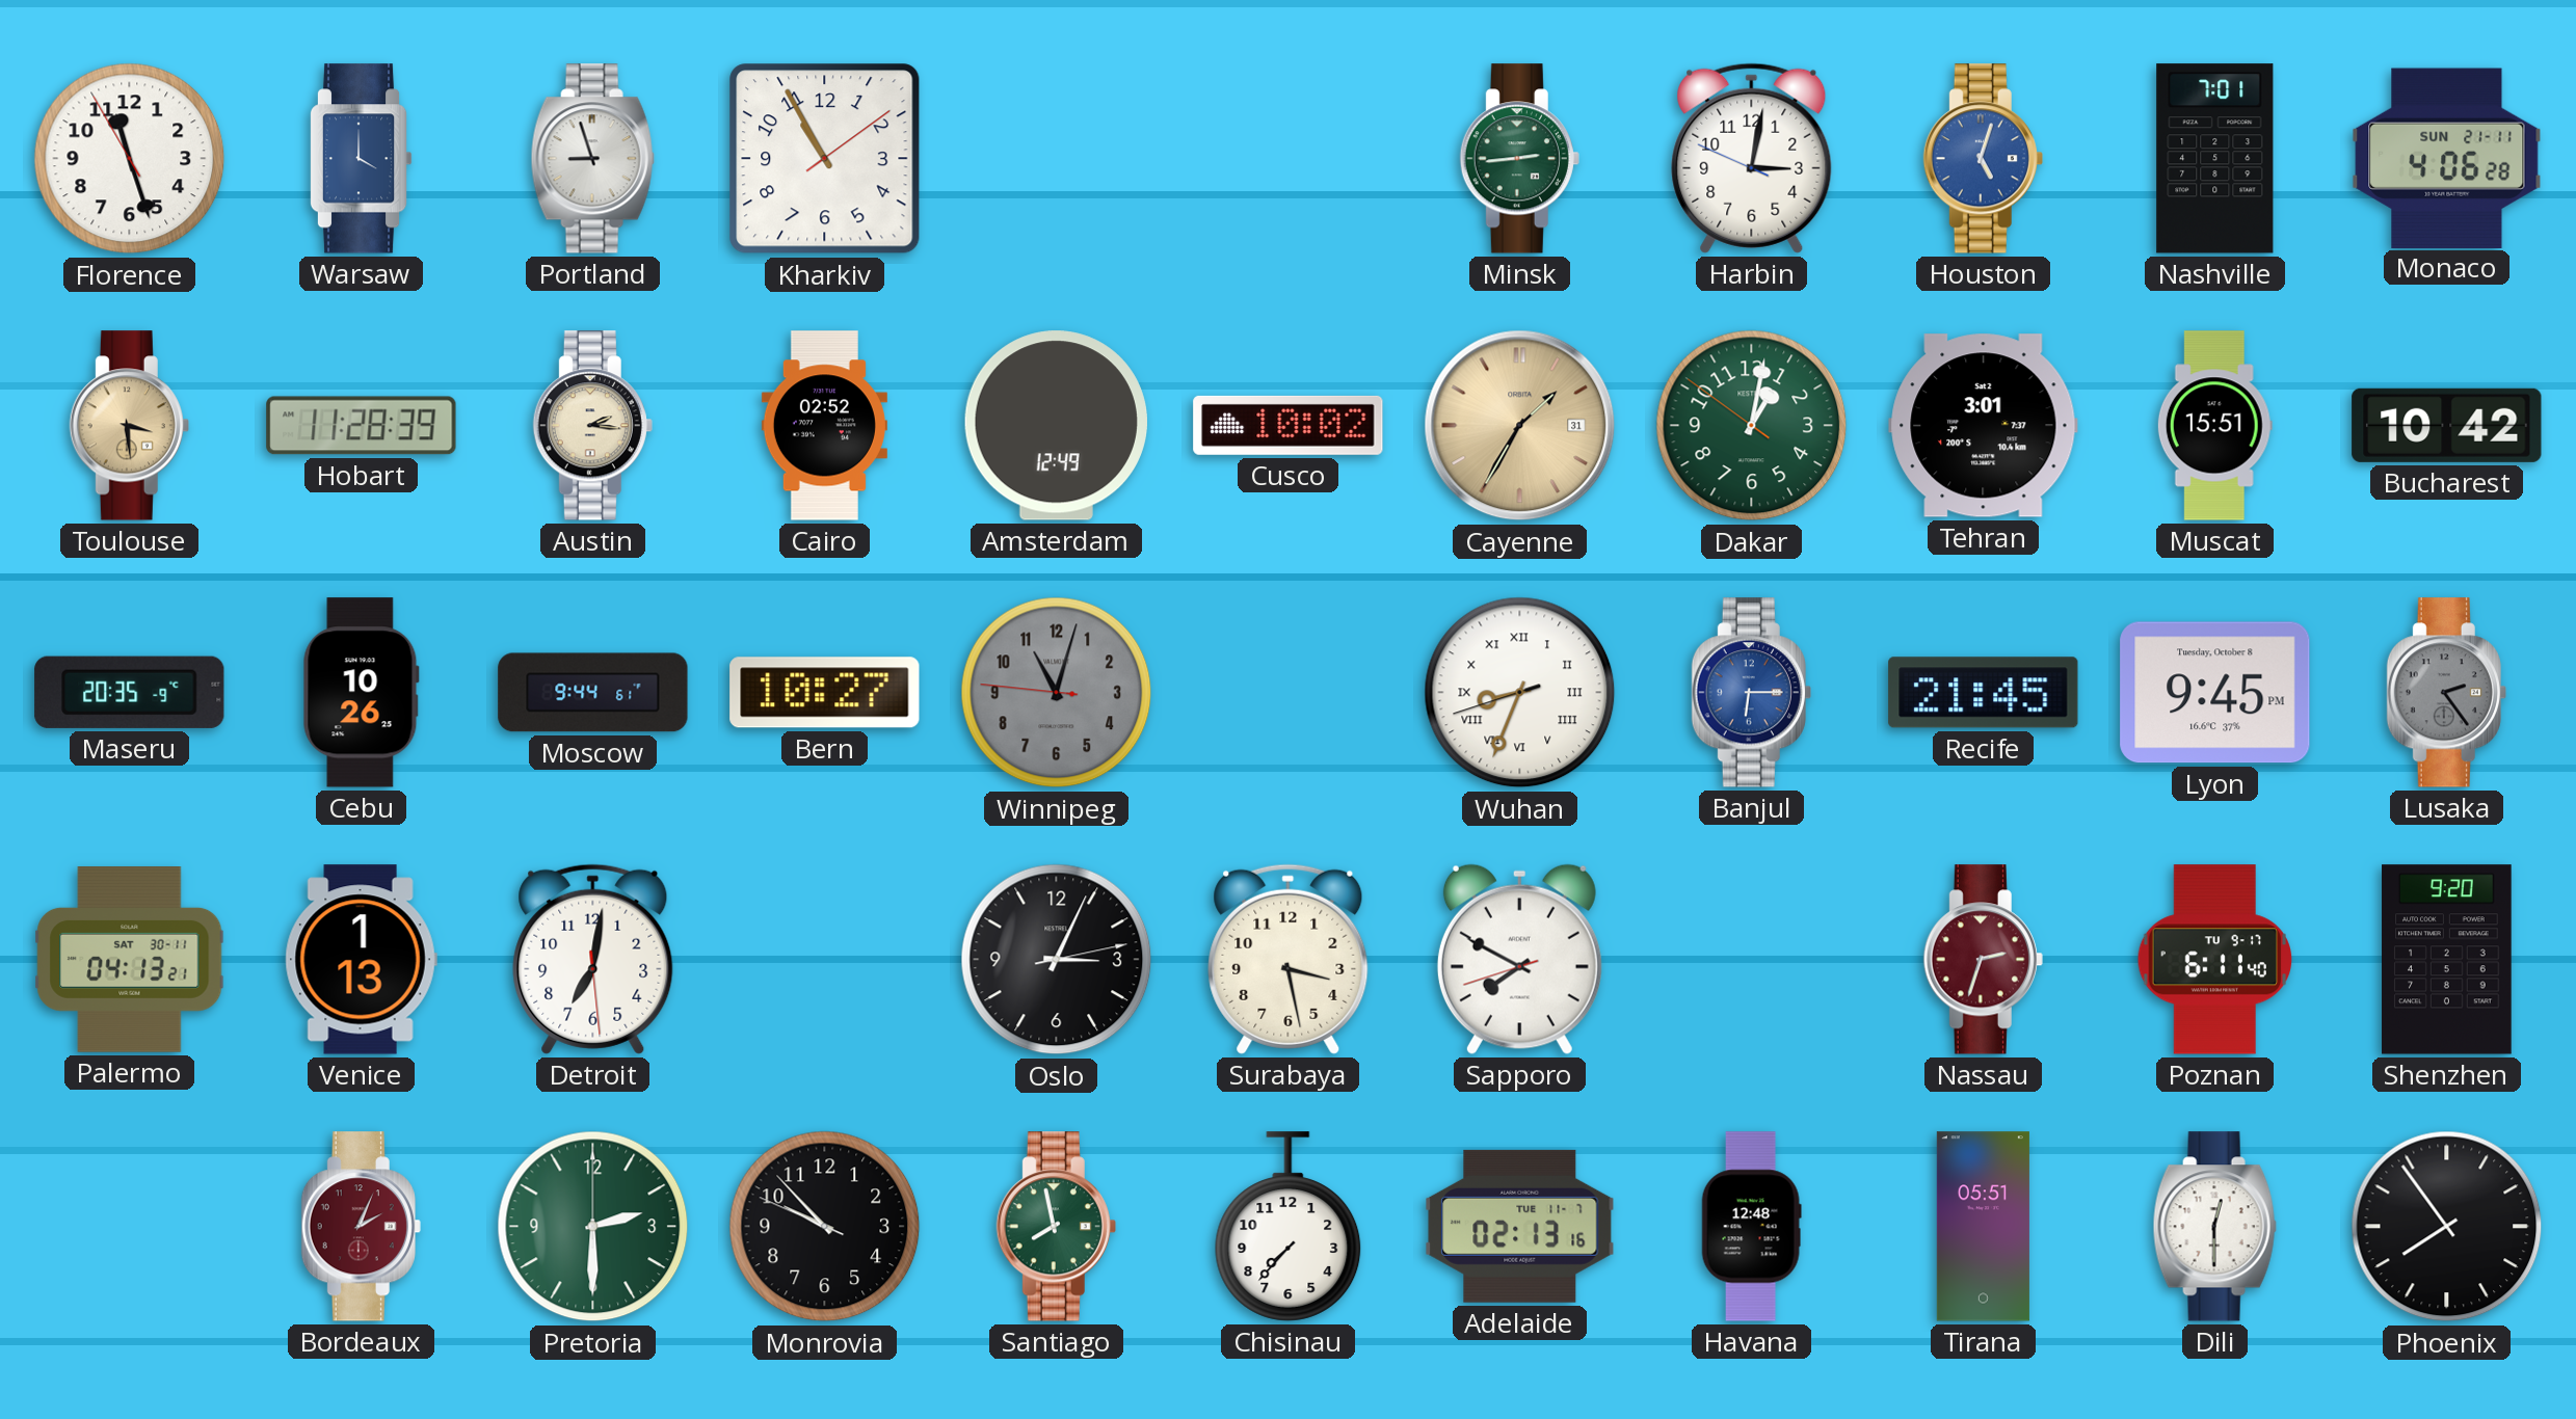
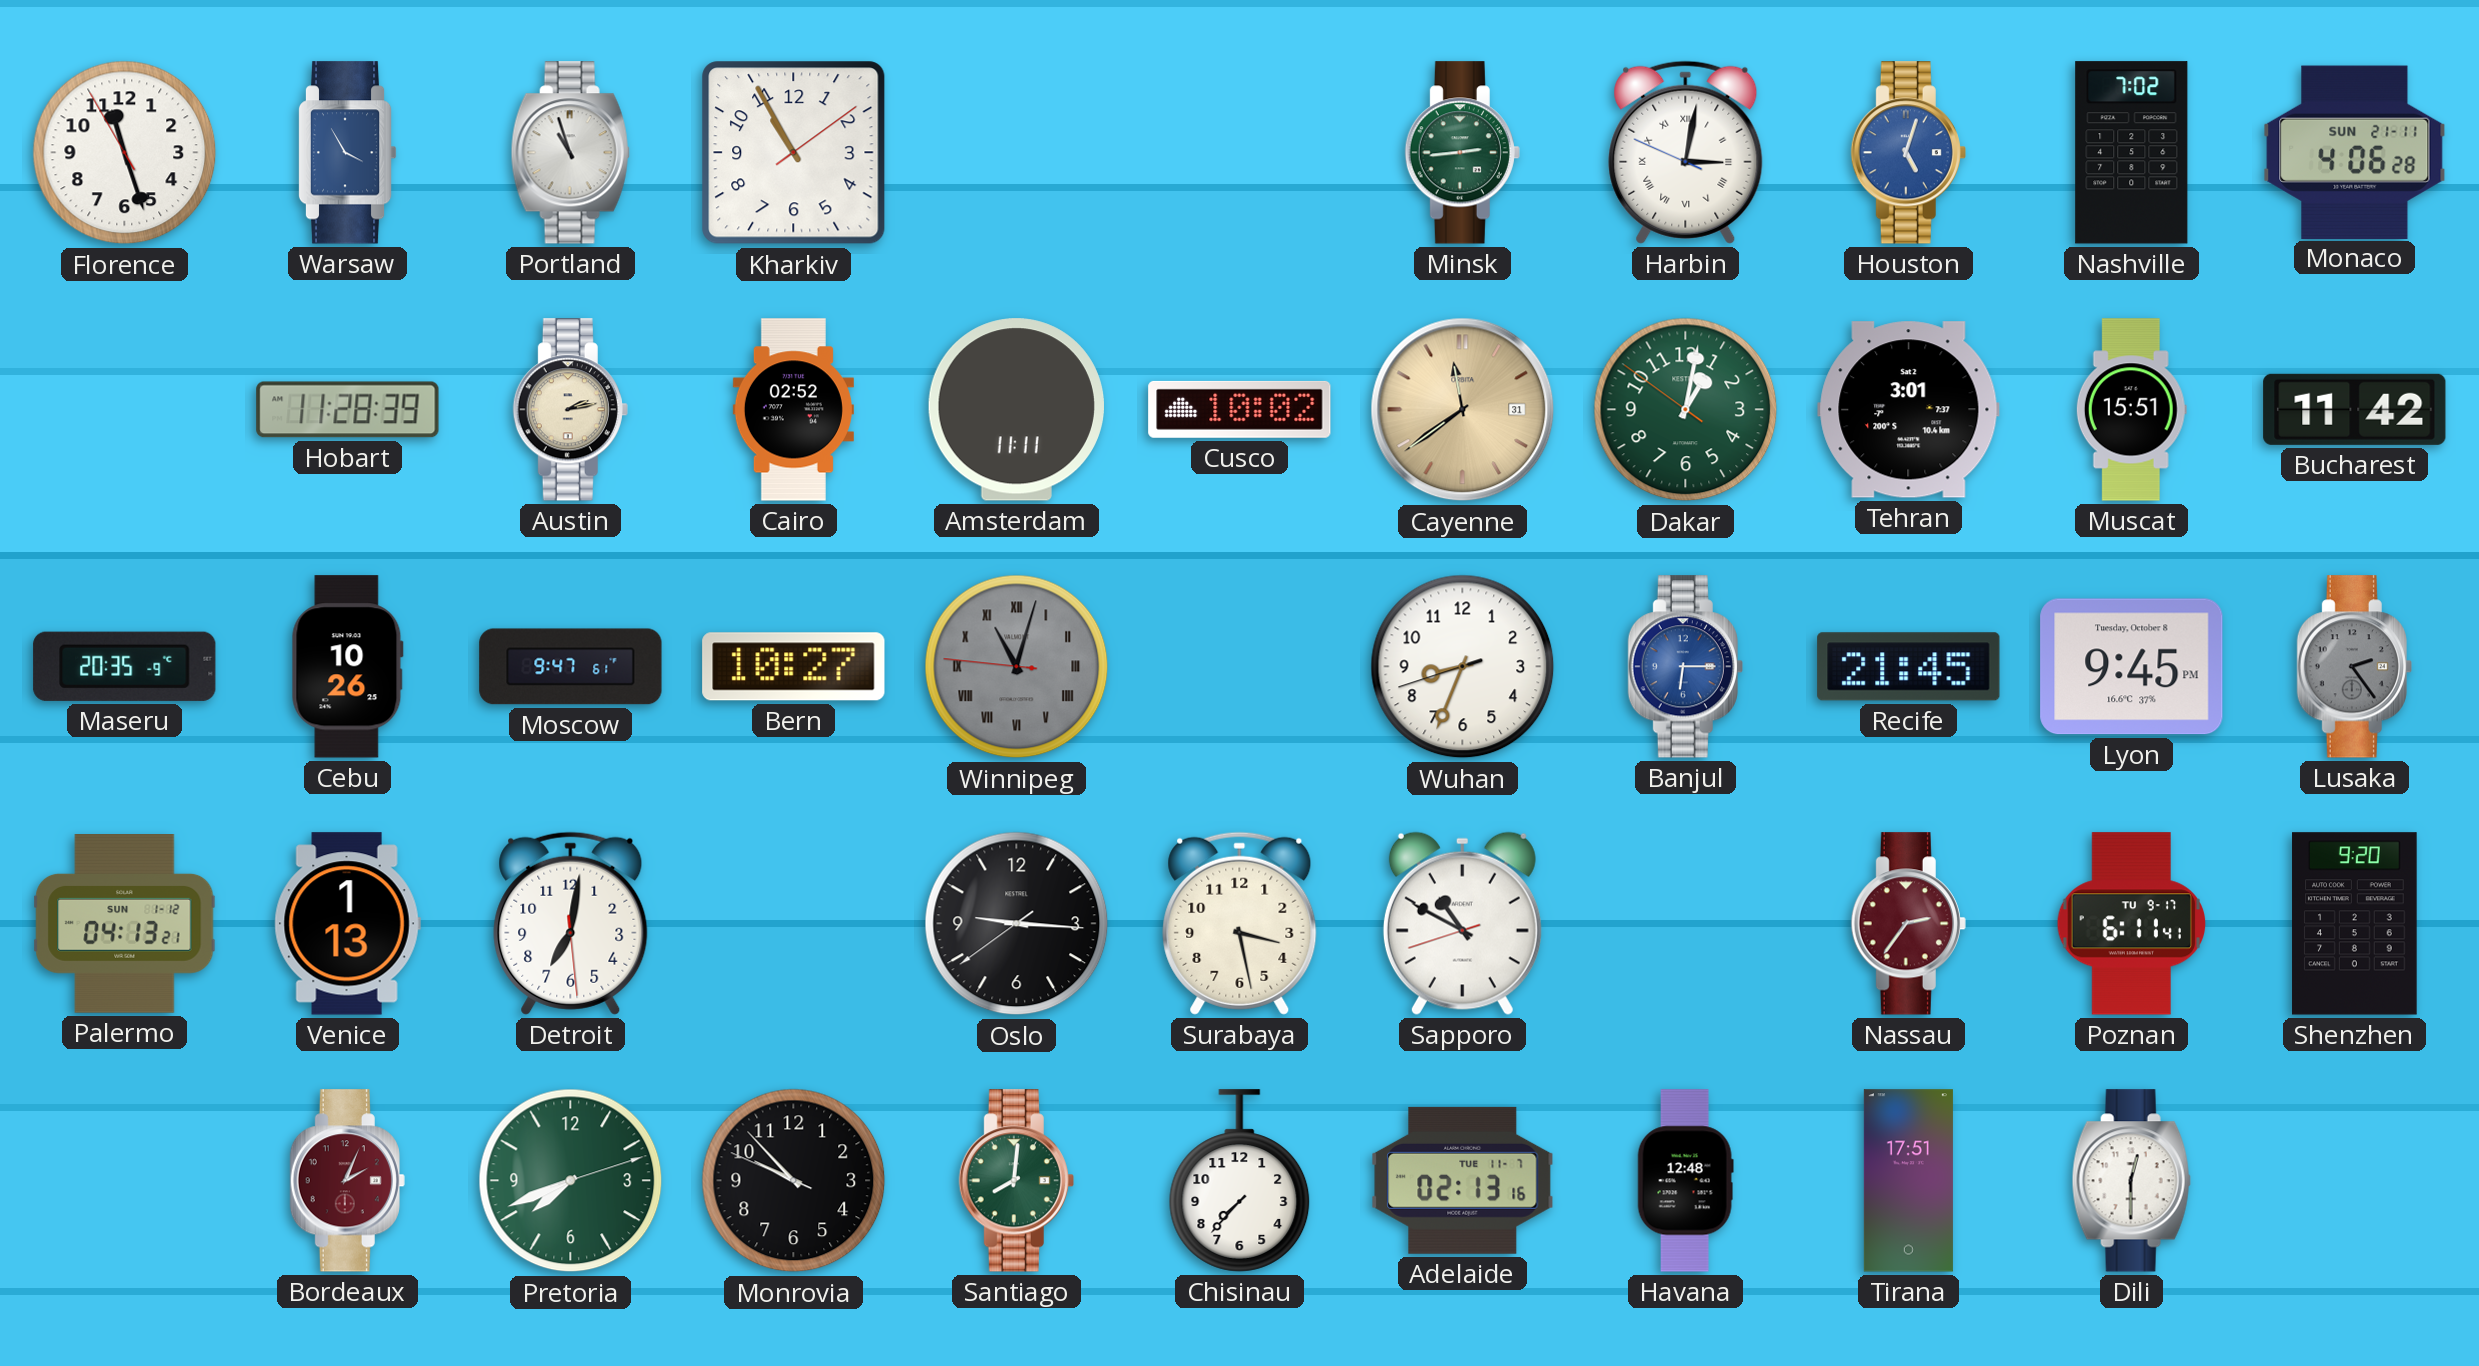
Warsaw: 4:00 -> 3:55 (347, 153)
Portland: 8:57 -> 10:57 (570, 153)
Harbin numerals: Arabic -> Roman (1686, 152)
Nashville: 7:01 -> 7:02 (2132, 153)
Toulouse: 3:29 -> none (129, 426)
Austin: 2:16 -> 2:13 (570, 410)
Amsterdam: 12:49 -> 11:11 (1016, 410)
Cayenne: 1:35 -> 11:39 (1463, 410)
Bucharest: 10:42 -> 11:42 (2355, 409)
Moscow: 9:44 -> 9:47 (571, 667)
Winnipeg numerals: Arabic -> Roman (1017, 667)
Wuhan numerals: Roman -> Arabic (1463, 667)
Palermo date: SAT 30-11 -> SUN 1-12 (125, 924)
Oslo: 3:04 -> 9:15 (1017, 924)
Sapporo: 7:49 -> 10:49 (1462, 923)
Nassau: 2:33 -> 2:36 (1908, 924)
Poznan: 6:11:40 -> 6:11:41 (2132, 924)
Pretoria: 2:30 -> 7:41 (571, 1181)
Santiago: 7:58 -> 8:01 (1016, 1181)
Tirana: 05:51 -> 17:51 (1908, 1181)
Phoenix: 7:54 -> none (2447, 1227)
